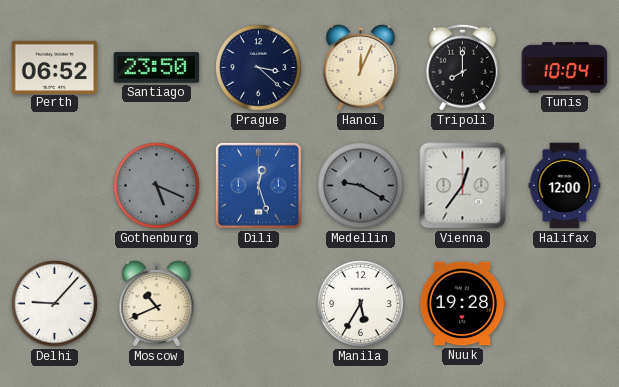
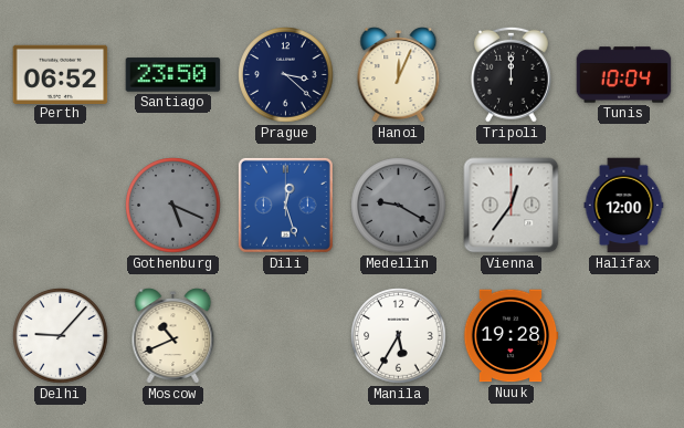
Tripoli: 8:00 -> 12:00 (511, 74)
